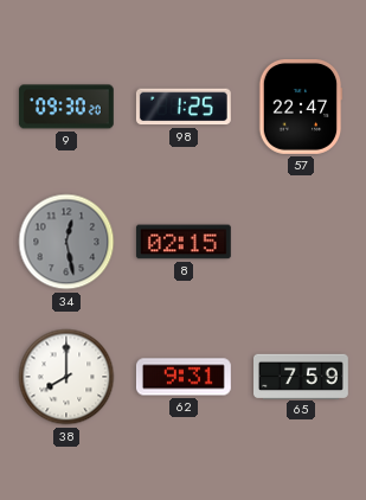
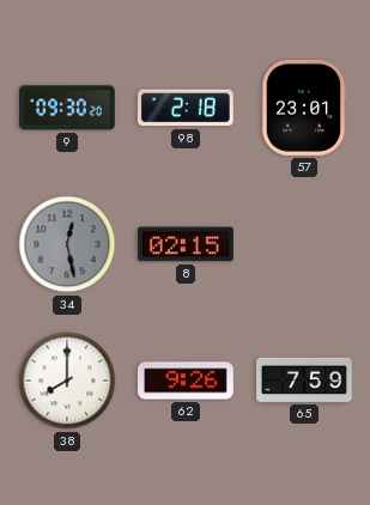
98: 1:25 -> 2:18 (186, 108)
57: 22:47 -> 23:01 (304, 108)
62: 9:31 -> 9:26 (186, 381)
